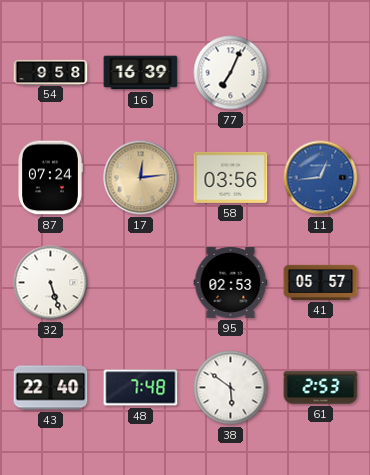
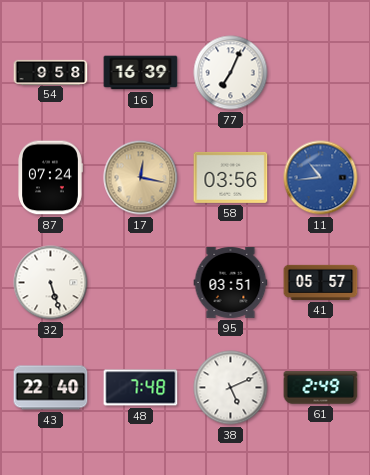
17: 12:14 -> 12:17 (141, 178)
11: 12:44 -> 10:44 (321, 178)
95: 02:53 -> 03:51 (231, 282)
38: 5:51 -> 5:11 (231, 388)
61: 2:53 -> 2:49 (321, 388)
